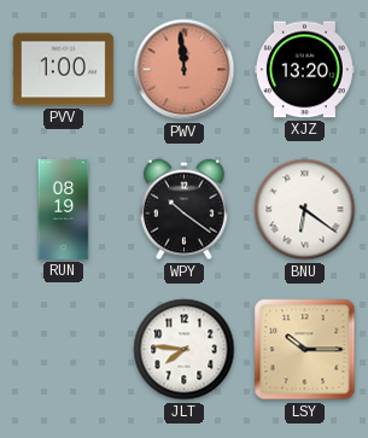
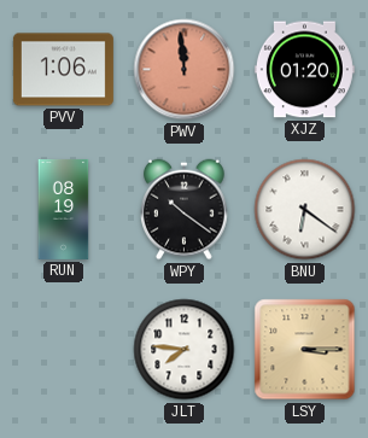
PVV: 1:00 -> 1:06 (63, 70)
XJZ: 13:20 -> 01:20 (304, 70)
LSY: 10:15 -> 3:15 (305, 350)
